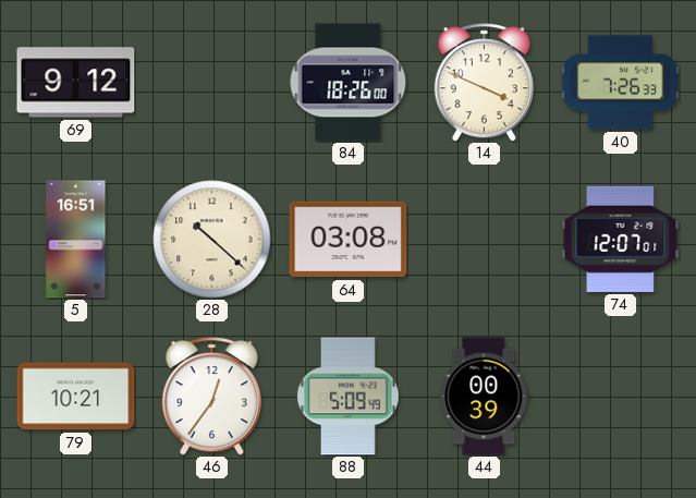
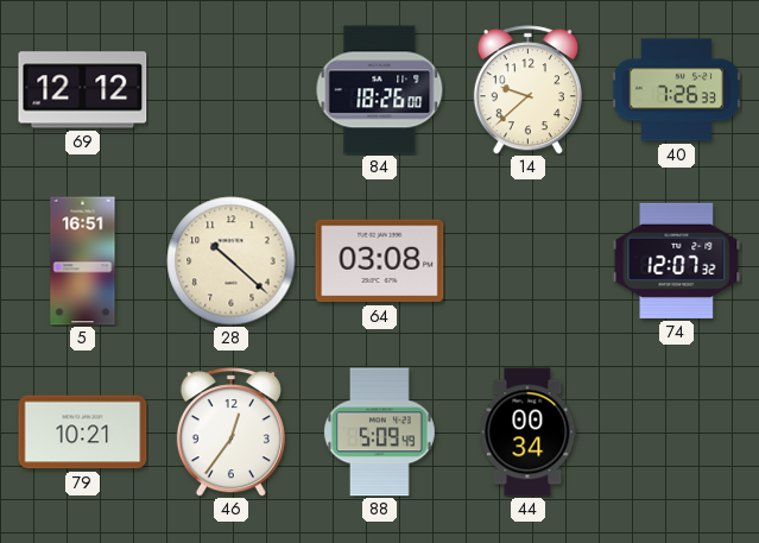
69: 9:12 -> 12:12 (83, 90)
14: 3:49 -> 9:38 (527, 90)
74: 12:07:01 -> 12:07:32 (677, 260)
44: 00:39 -> 00:34 (529, 432)
